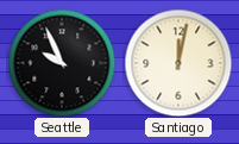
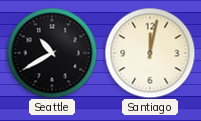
Seattle: 9:56 -> 10:40 (52, 53)
